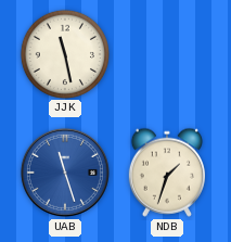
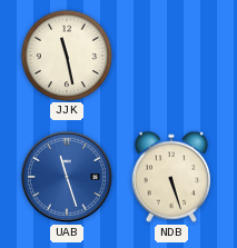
NDB: 1:33 -> 5:27 (171, 177)
